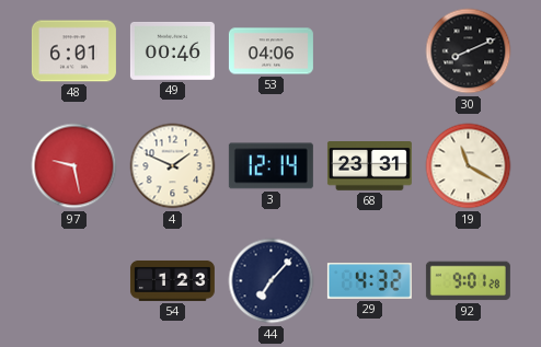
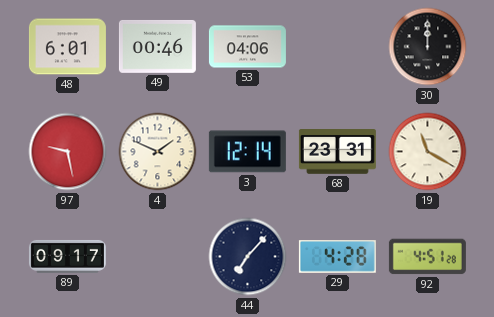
30: 8:11 -> 12:00 (428, 47)
89: none -> 09:17 (67, 256)
54: 1:23 -> none (172, 280)
29: 4:32 -> 4:28 (337, 257)
92: 9:01 -> 4:51 (427, 257)
